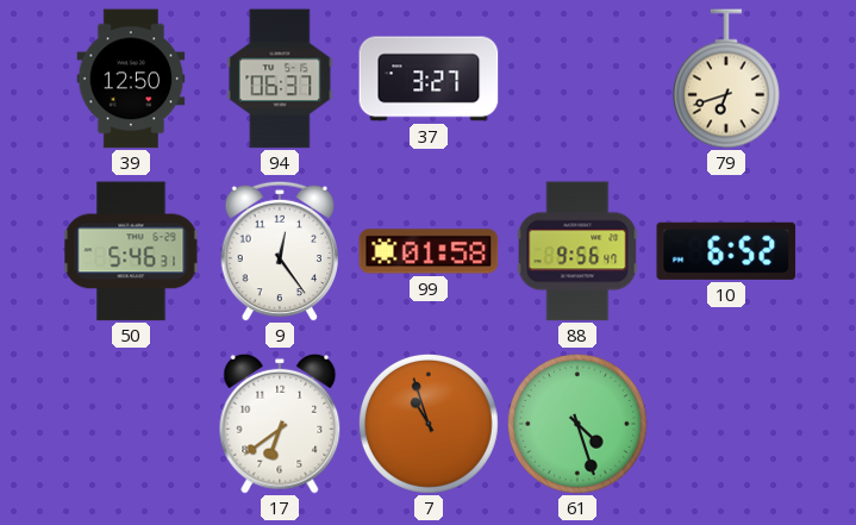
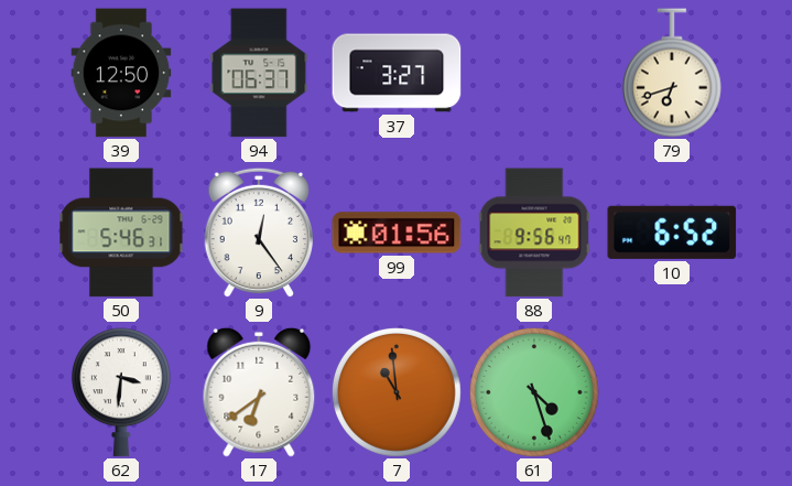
99: 01:58 -> 01:56 (397, 233)
62: none -> 3:31 (121, 392)
7: 10:57 -> 10:59 (397, 392)
